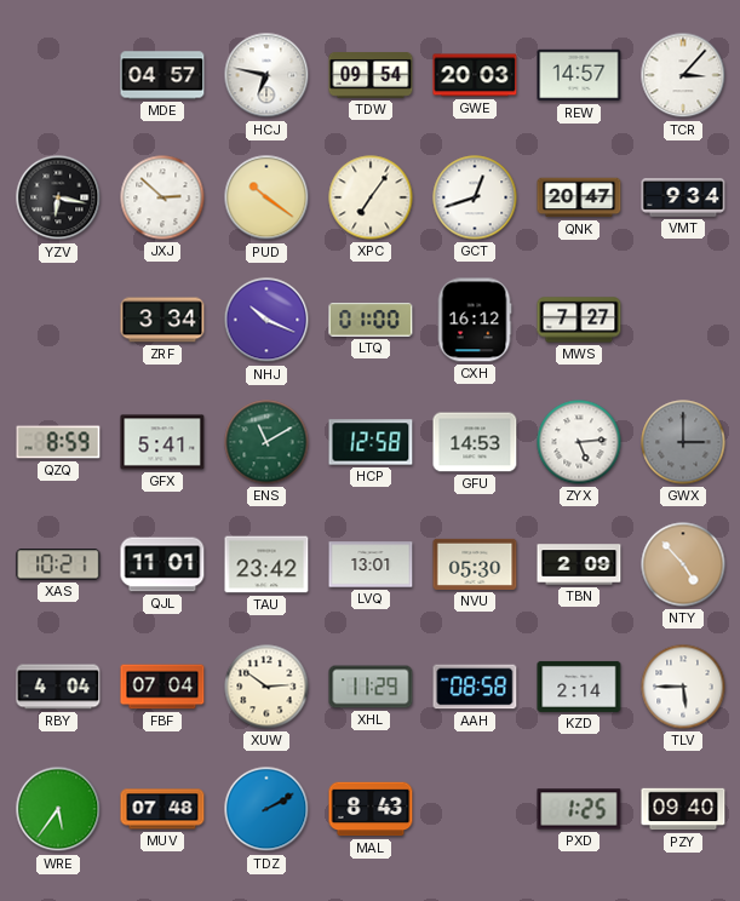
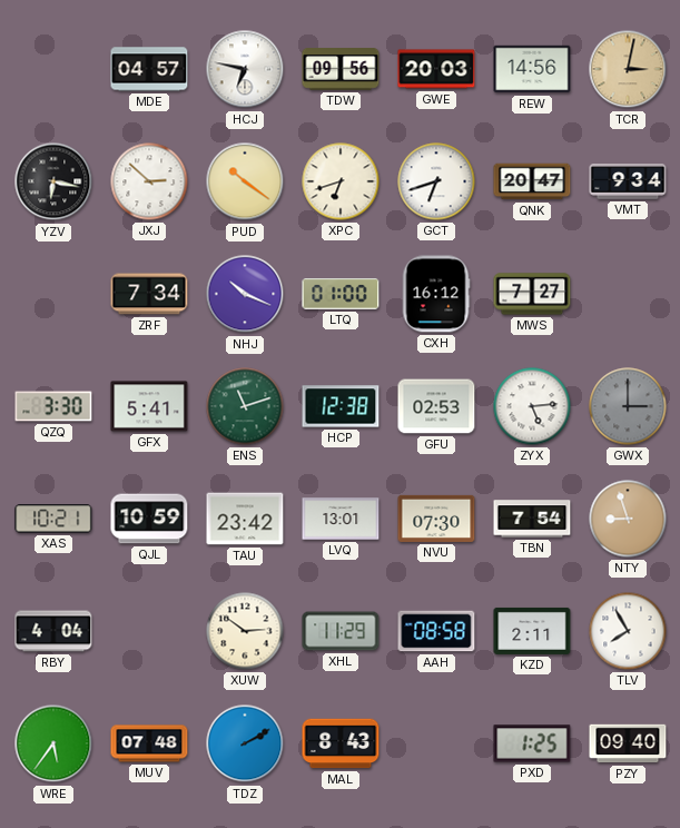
TDW: 09:54 -> 09:56 (341, 69)
REW: 14:57 -> 14:56 (532, 69)
TCR: 3:07 -> 3:02 (628, 69)
TCR dial: white -> champagne (628, 69)
XPC: 7:06 -> 6:42 (341, 181)
GCT: 12:42 -> 6:42 (436, 181)
ZRF: 3:34 -> 7:34 (149, 294)
QZQ: 8:59 -> 3:30 (53, 406)
ENS: 11:10 -> 11:12 (245, 406)
HCP: 12:58 -> 12:38 (341, 406)
GFU: 14:53 -> 02:53 (436, 406)
QJL: 11:01 -> 10:59 (149, 519)
NVU: 05:30 -> 07:30 (436, 519)
TBN: 2:09 -> 7:54 (532, 519)
NTY: 4:53 -> 8:57 (628, 519)
FBF: 07:04 -> none (162, 687)
KZD: 2:14 -> 2:11 (532, 631)
TLV: 5:45 -> 7:55 (628, 631)
